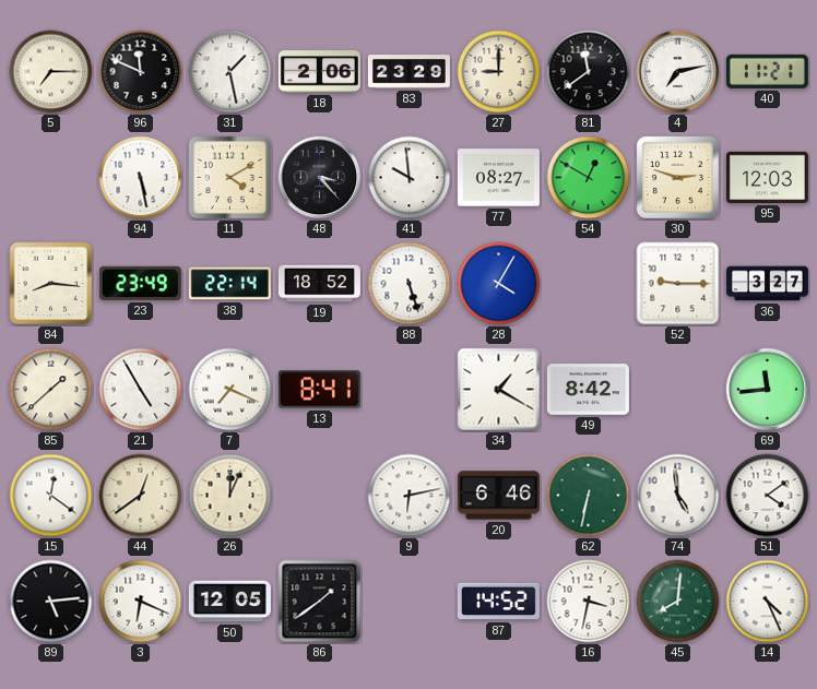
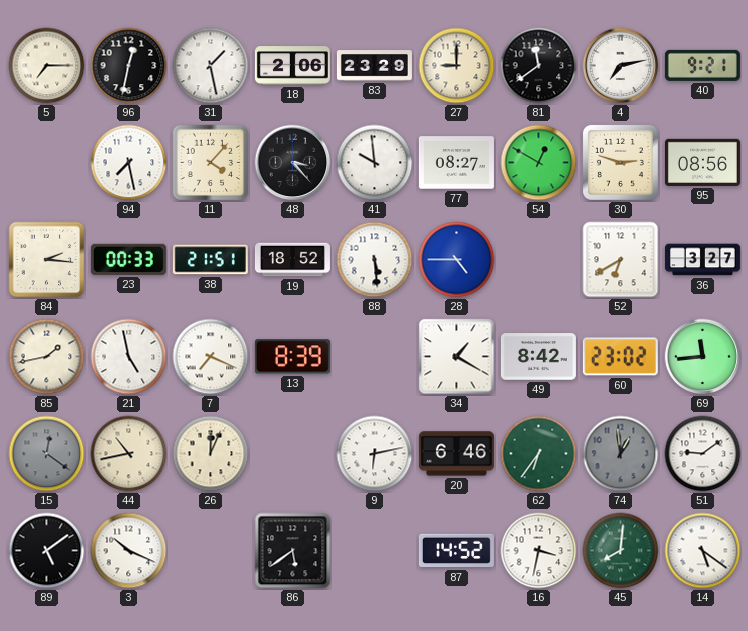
96: 11:49 -> 12:32 (129, 66)
40: 11:21 -> 9:21 (702, 65)
94: 5:28 -> 7:28 (129, 163)
11: 4:10 -> 4:07 (211, 163)
95: 12:03 -> 08:56 (702, 162)
84: 8:16 -> 2:16 (47, 260)
23: 23:49 -> 00:33 (128, 259)
38: 22:14 -> 21:51 (210, 260)
88: 5:27 -> 5:29 (375, 260)
28: 4:05 -> 4:45 (457, 260)
52: 9:15 -> 6:40 (621, 260)
85: 1:38 -> 1:43 (47, 357)
21: 4:55 -> 4:58 (129, 357)
13: 8:41 -> 8:39 (292, 357)
60: none -> 23:02 (620, 357)
15 dial: white -> grey (47, 454)
44: 12:39 -> 10:43 (129, 454)
62: 6:32 -> 6:36 (539, 454)
74: 4:59 -> 12:59 (621, 454)
74 dial: white -> grey (621, 454)
51: 4:09 -> 9:09 (703, 454)
89: 5:14 -> 5:09 (47, 551)
3: 6:19 -> 10:19 (129, 551)
50: 12:05 -> none (229, 602)
86: 1:39 -> 5:39 (293, 551)
14: 4:26 -> 5:21 (703, 551)
